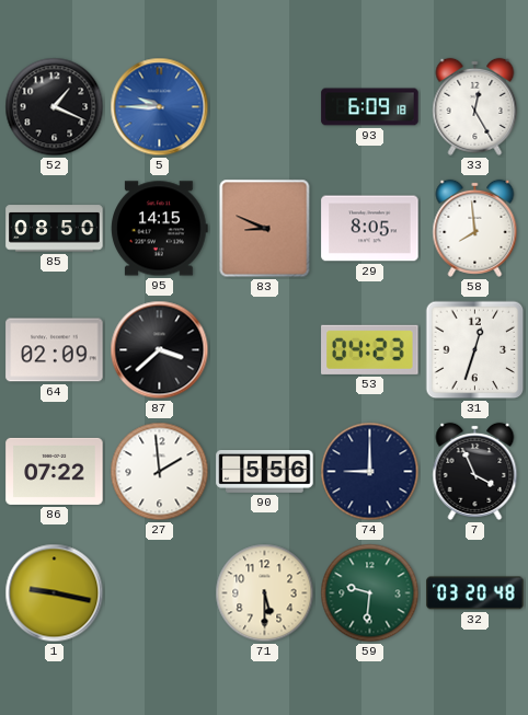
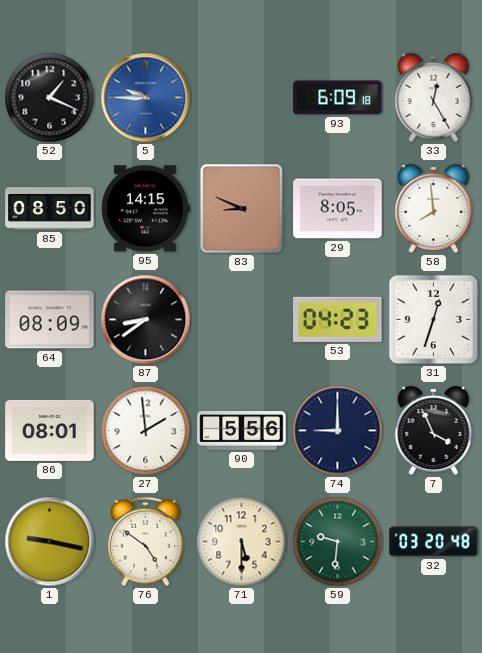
64: 02:09 -> 08:09 (50, 320)
87: 3:38 -> 8:39 (146, 320)
86: 07:22 -> 08:01 (50, 430)
76: none -> 4:51 (145, 542)
